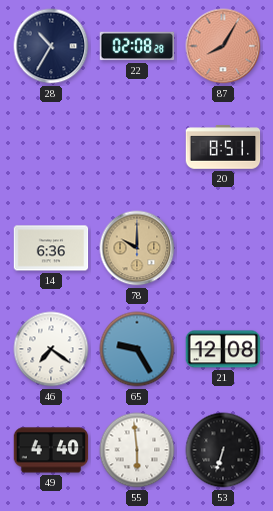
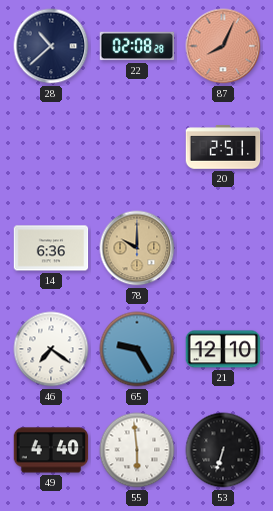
28: 10:35 -> 10:38 (51, 46)
87: 8:05 -> 8:04 (223, 46)
20: 8:51 -> 2:51 (223, 147)
21: 12:08 -> 12:10 (223, 349)
